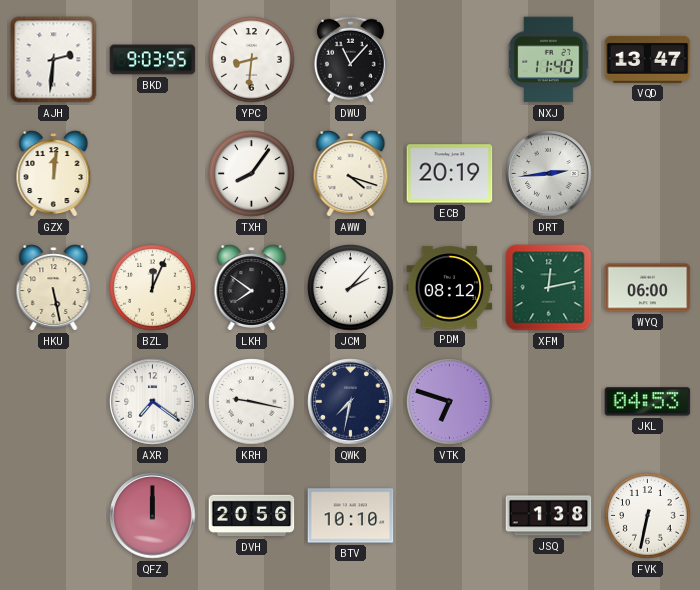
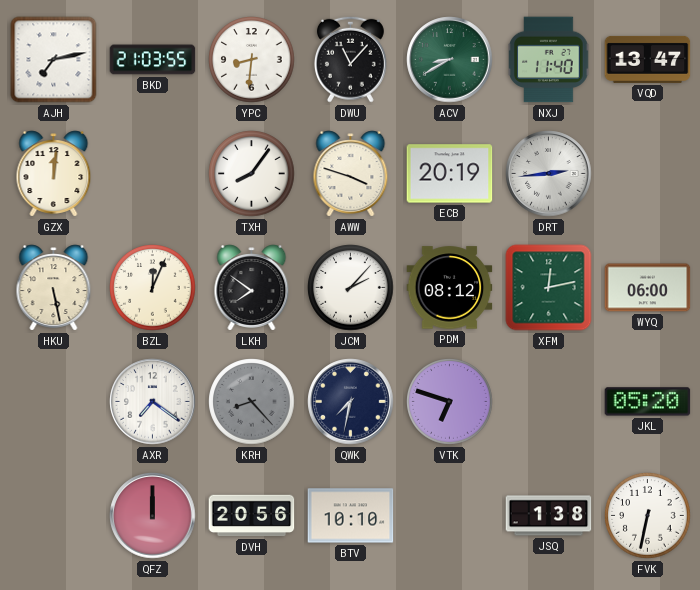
AJH: 2:31 -> 7:13 (54, 60)
BKD: 9:03 -> 21:03 (153, 60)
ACV: none -> 8:40 (450, 60)
AWW: 4:18 -> 3:48 (351, 174)
KRH: 9:17 -> 8:23 (252, 402)
KRH dial: white -> grey (252, 402)
JKL: 04:53 -> 05:20 (648, 402)
